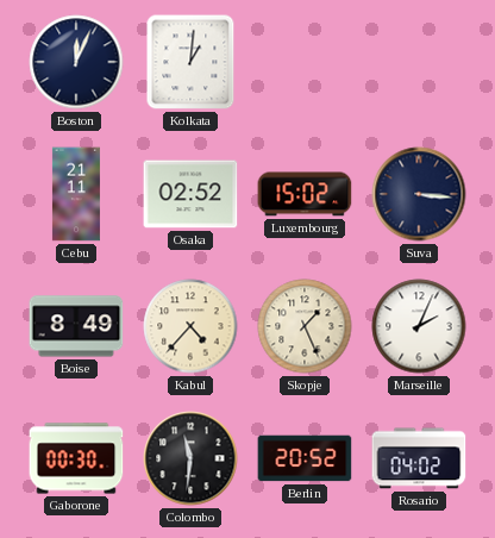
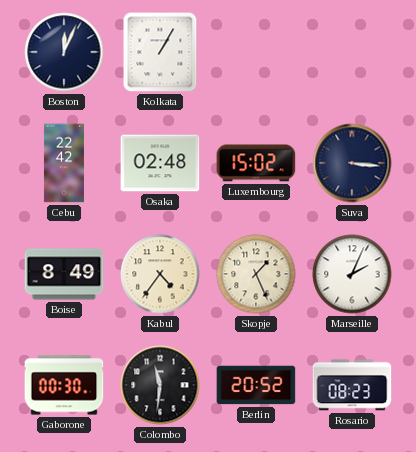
Kolkata: 1:01 -> 1:05 (160, 52)
Cebu: 21:11 -> 22:42 (64, 163)
Osaka: 02:52 -> 02:48 (160, 163)
Kabul: 4:37 -> 4:36 (160, 274)
Rosario: 04:02 -> 08:23 (352, 385)
